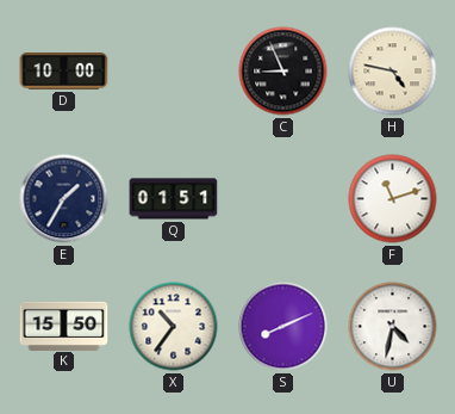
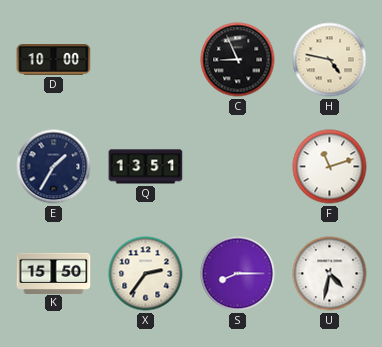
Q: 01:51 -> 13:51 (146, 167)
X: 10:36 -> 2:36 (146, 274)
S: 8:11 -> 8:15 (238, 274)
